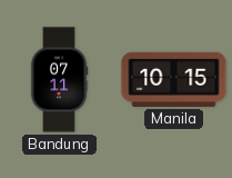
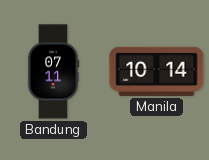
Manila: 10:15 -> 10:14 (157, 71)
